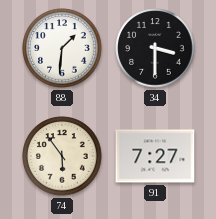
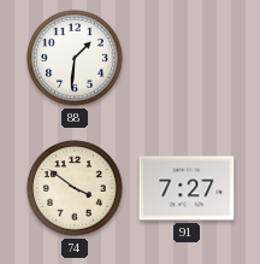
34: 3:30 -> none (155, 48)
74: 5:54 -> 3:51 (75, 188)
